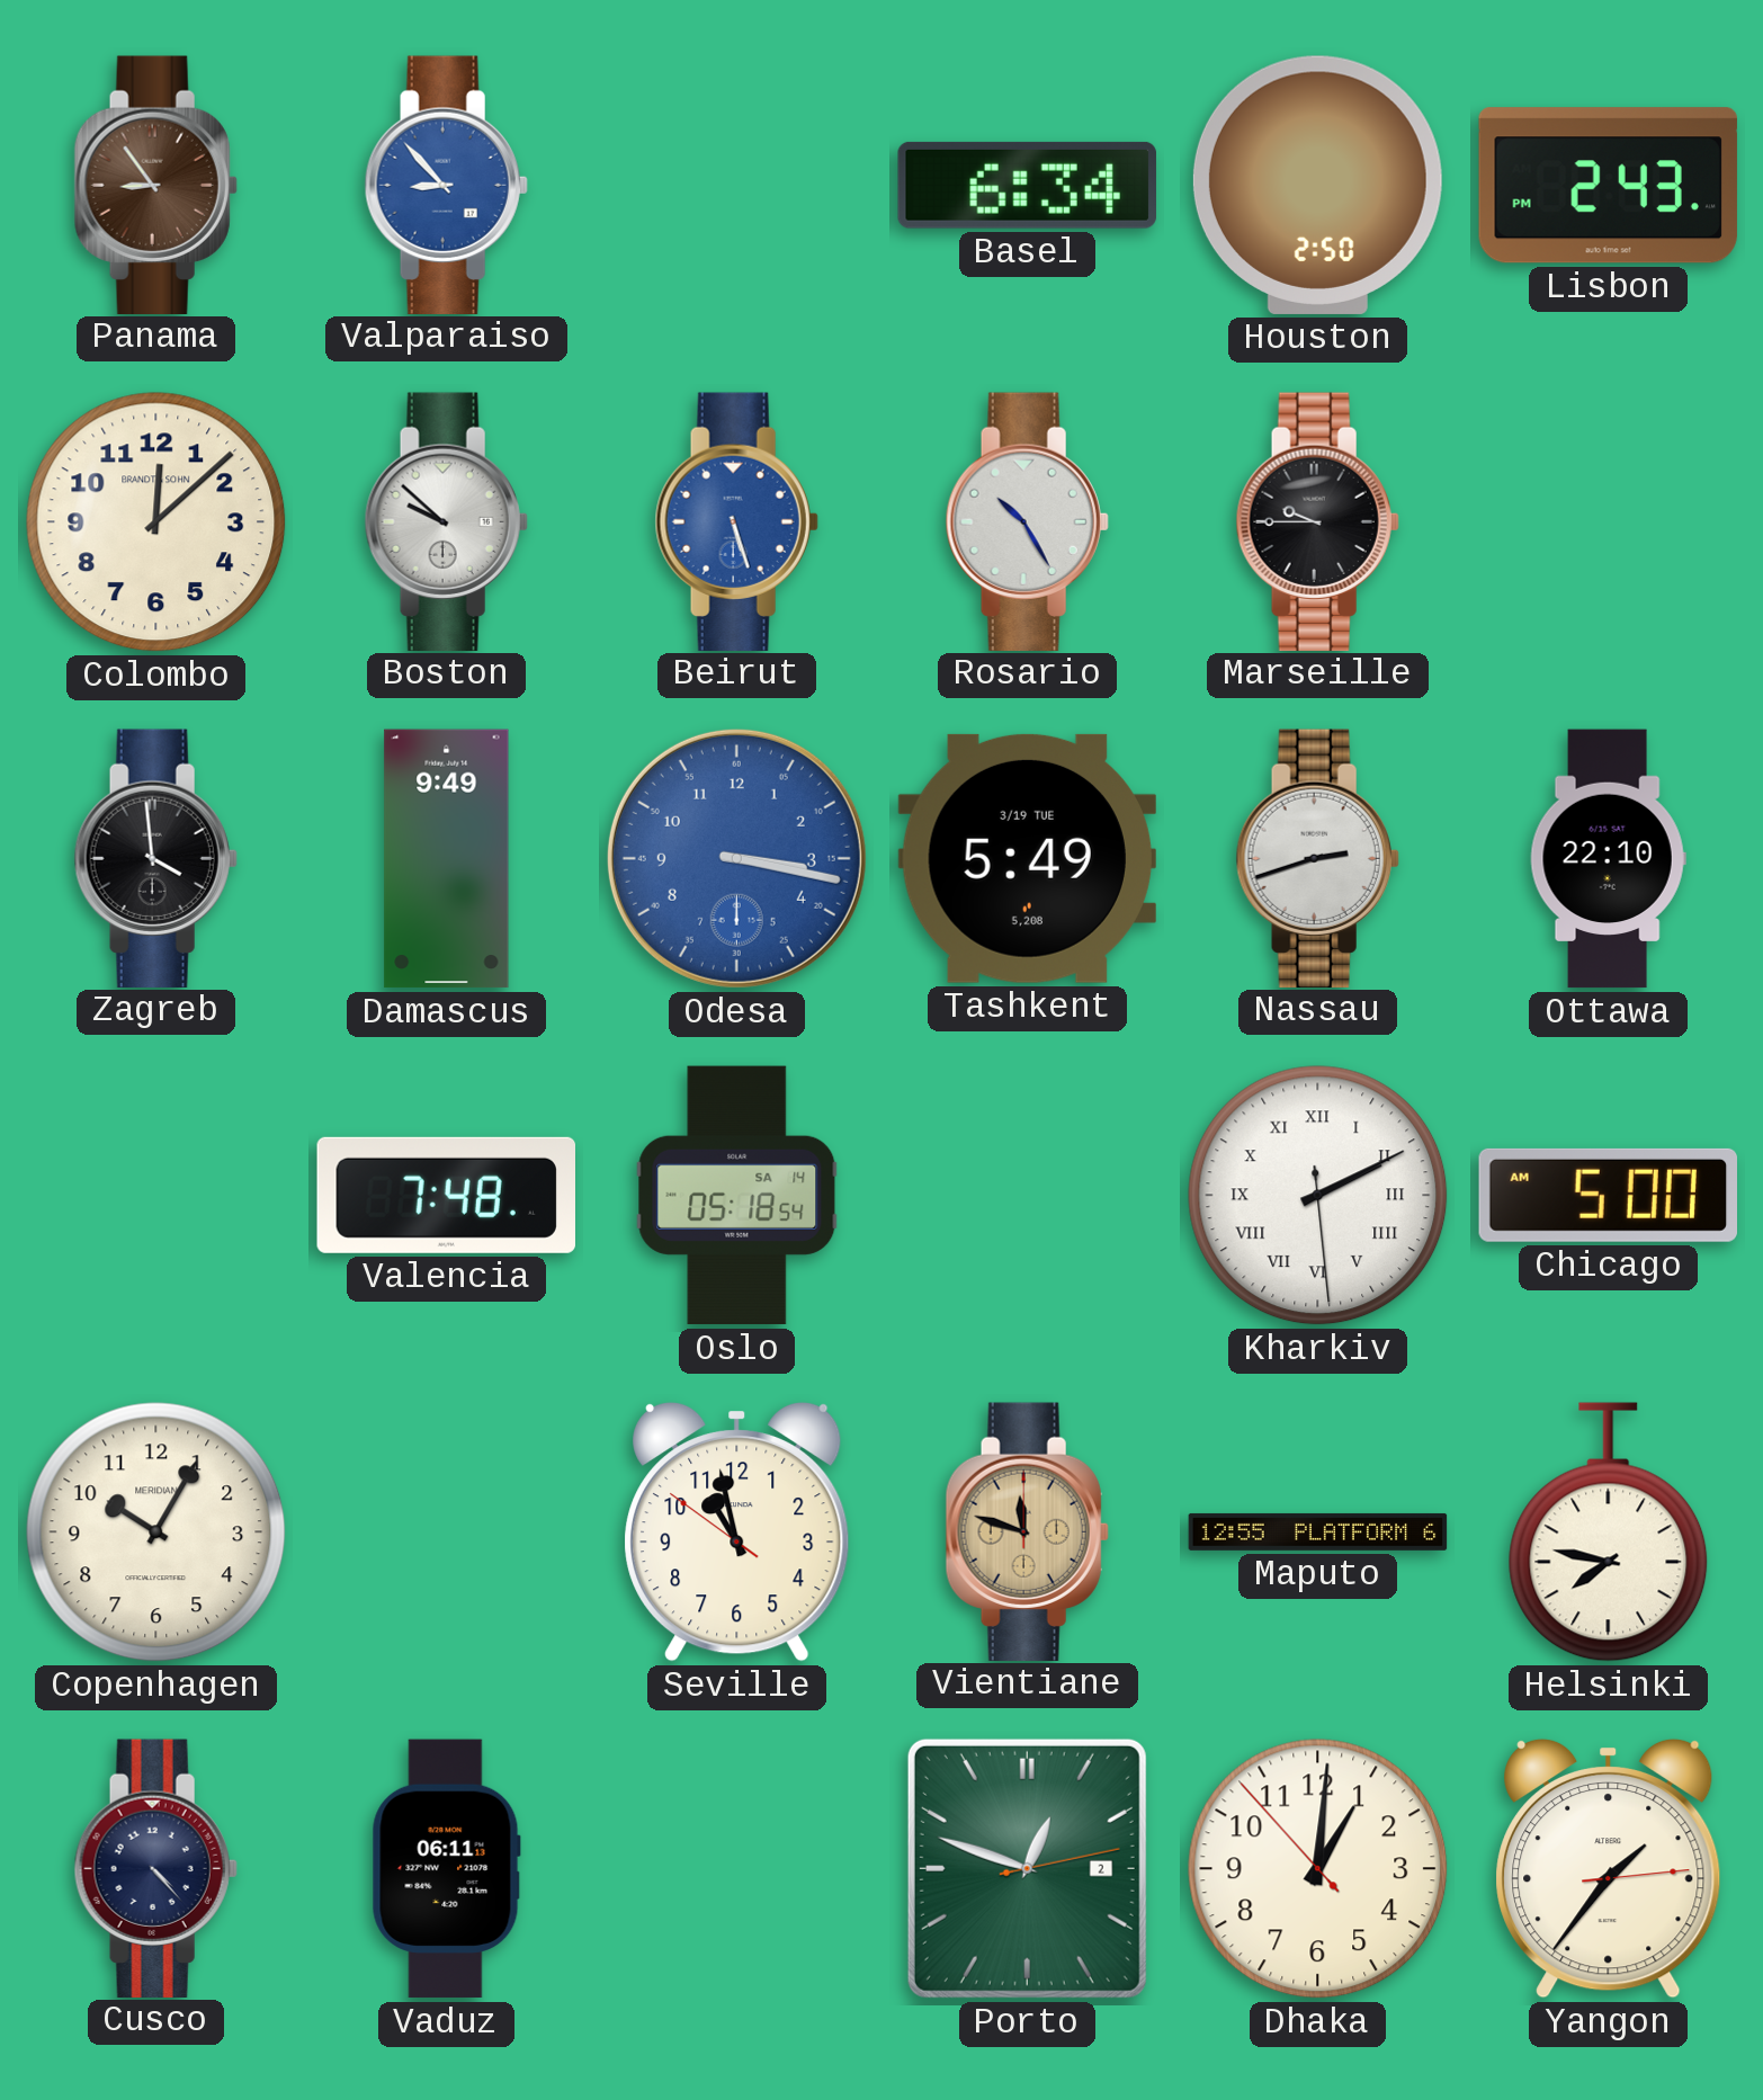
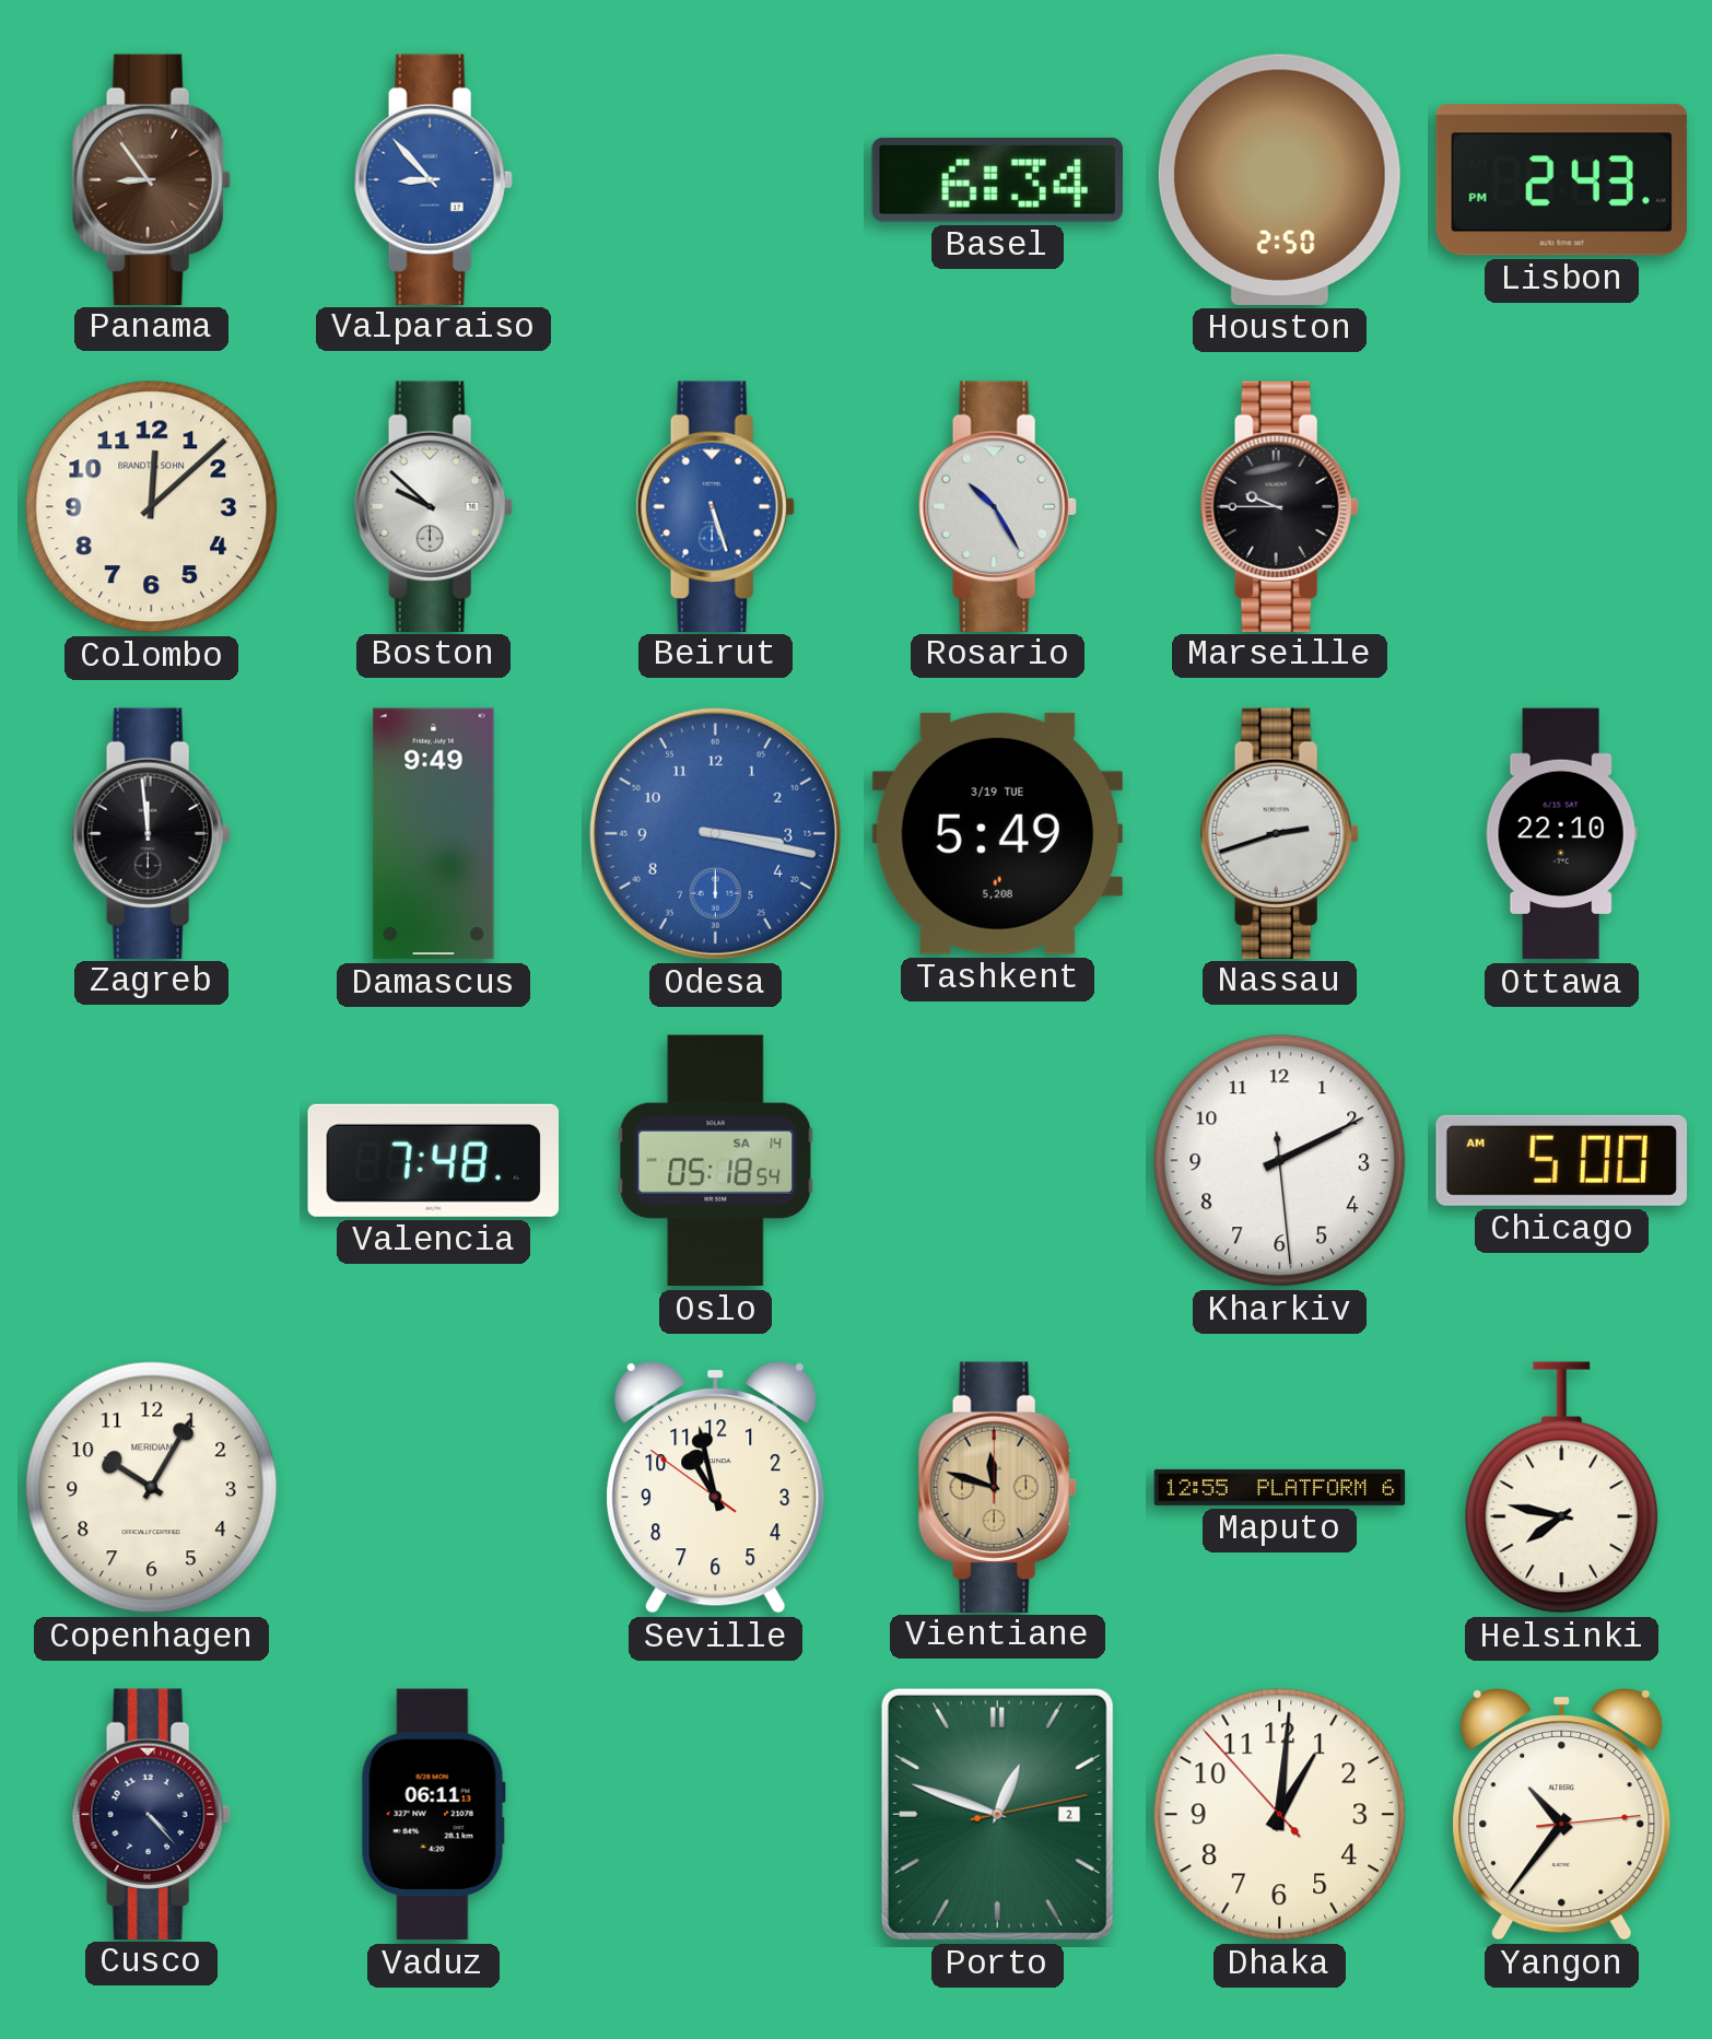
Zagreb: 3:59 -> 11:59 (151, 833)
Kharkiv numerals: Roman -> Arabic (1280, 1161)
Yangon: 1:36 -> 10:36 (1562, 1814)
